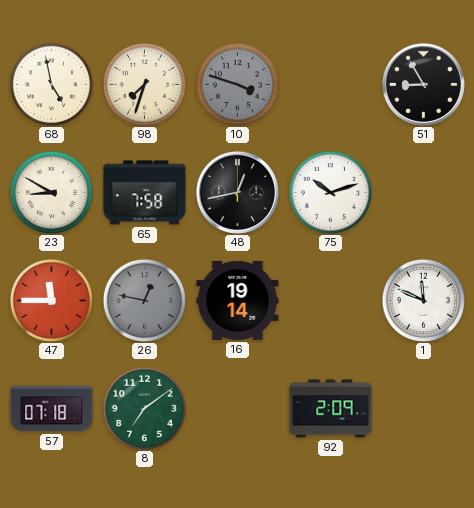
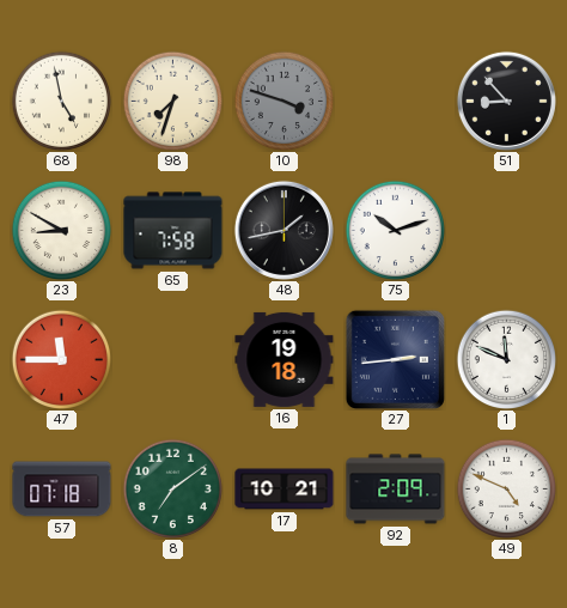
51: 8:55 -> 8:53 (506, 101)
48: 12:43 -> 1:43 (283, 230)
26: 12:47 -> none (144, 300)
16: 19:14 -> 19:18 (285, 359)
27: none -> 2:44 (395, 359)
17: none -> 10:21 (285, 490)
49: none -> 4:49 (506, 488)
